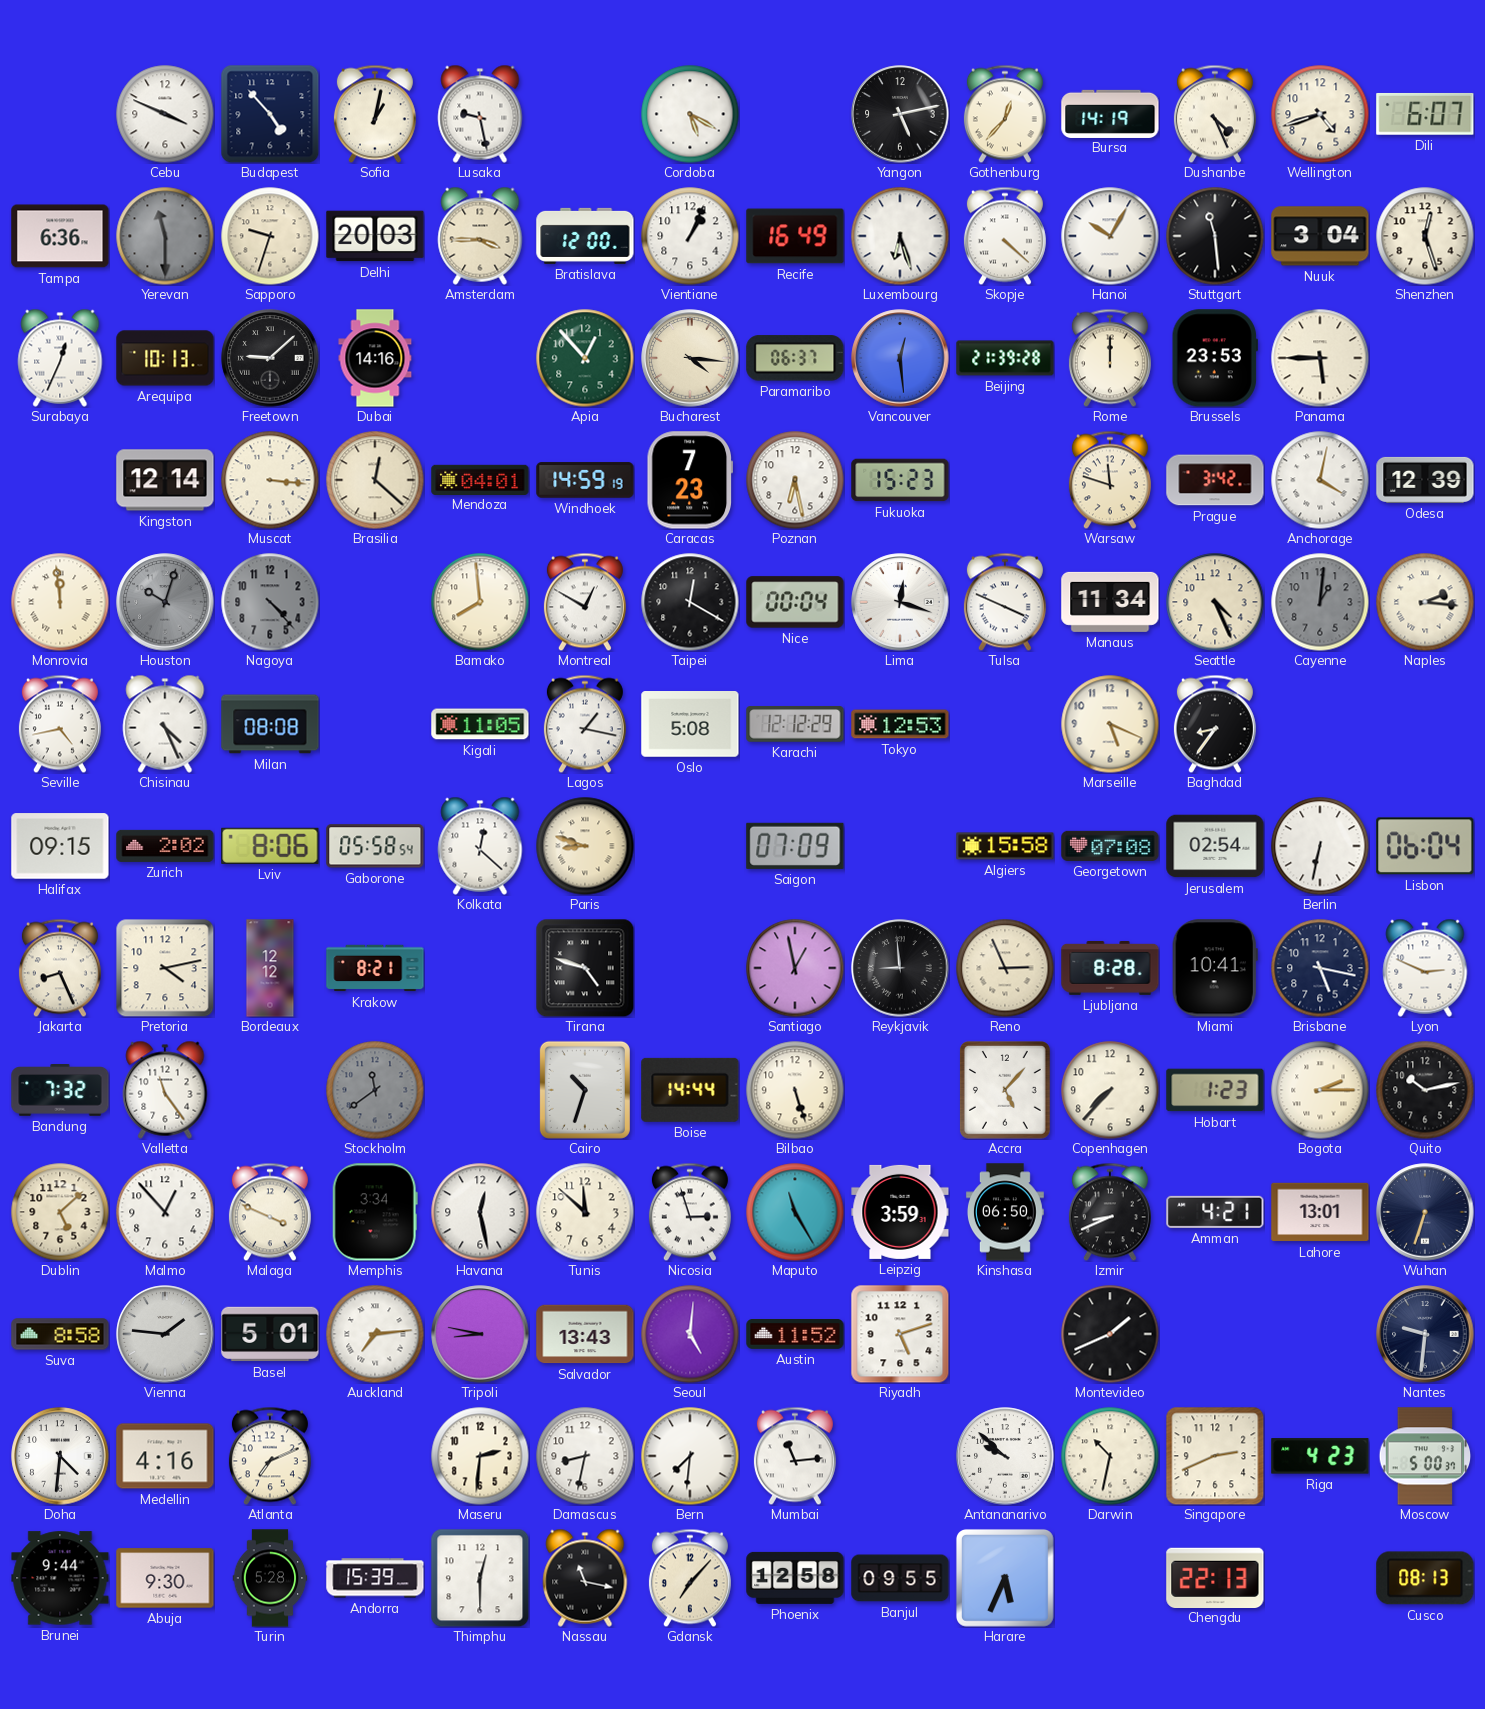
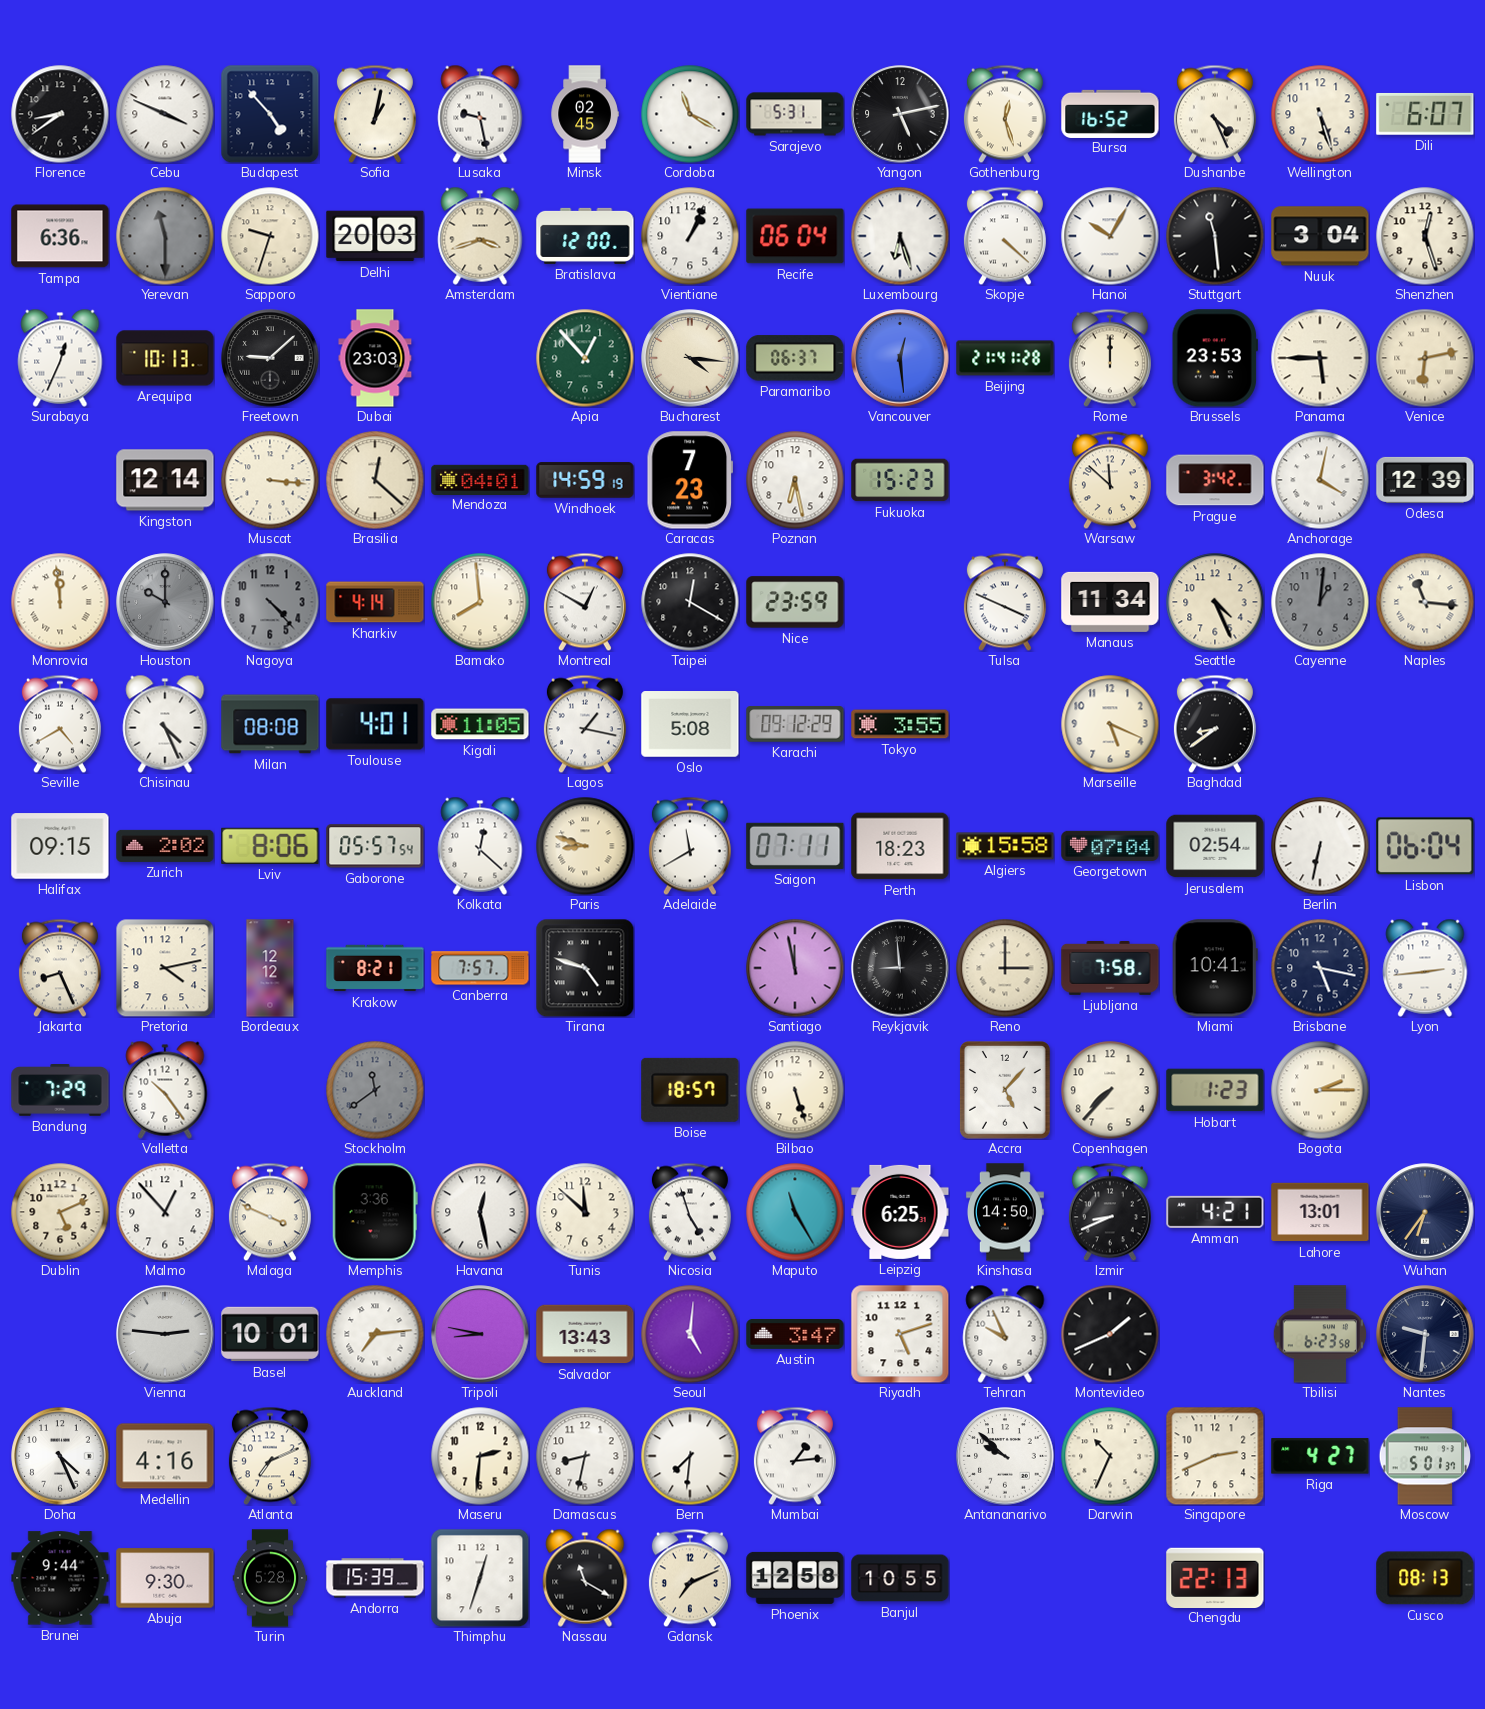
Florence: none -> 8:39 (60, 114)
Minsk: none -> 02:45 (585, 114)
Cordoba: 5:20 -> 11:20 (690, 114)
Sarajevo: none -> 5:31 (795, 114)
Gothenburg: 12:37 -> 12:27 (1005, 114)
Bursa: 14:19 -> 16:52 (1110, 113)
Wellington: 4:42 -> 5:27 (1320, 114)
Amsterdam: 3:45 -> 3:42 (480, 236)
Recife: 16:49 -> 06:04 (795, 236)
Dubai: 14:16 -> 23:03 (375, 358)
Beijing: 21:39 -> 21:41 (1005, 358)
Venice: none -> 6:13 (1425, 358)
Warsaw: 11:48 -> 11:52 (1110, 480)
Houston: 10:03 -> 10:00 (165, 602)
Kharkiv: none -> 4:14 (375, 602)
Nice: 00:04 -> 23:59 (795, 602)
Lima: 12:18 -> none (900, 602)
Naples: 2:16 -> 11:16 (1425, 602)
Seville: 4:43 -> 4:40 (60, 724)
Toulouse: none -> 4:01 (375, 724)
Karachi: 12:12 -> 09:12 (795, 724)
Tokyo: 12:53 -> 3:55 (900, 724)
Baghdad: 8:36 -> 8:39 (1215, 724)
Gaborone: 05:58 -> 05:57 (375, 846)
Adelaide: none -> 11:40 (690, 846)
Saigon: 07:09 -> 07:11 (795, 846)
Perth: none -> 18:23 (900, 846)
Georgetown: 07:08 -> 07:04 (1110, 846)
Canberra: none -> 7:57 (480, 968)
Santiago: 12:58 -> 11:58 (795, 968)
Reno: 2:56 -> 3:00 (1005, 968)
Ljubljana: 8:28 -> 7:58 (1110, 968)
Lyon: 2:49 -> 2:44 (1425, 968)
Bandung: 7:32 -> 7:29 (60, 1091)
Valletta: 11:24 -> 10:24 (165, 1090)
Cairo: 10:33 -> none (585, 1090)
Boise: 14:44 -> 18:57 (690, 1090)
Quito: 10:13 -> none (1425, 1090)
Dublin: 5:08 -> 5:11 (60, 1212)
Memphis: 3:34 -> 3:36 (375, 1212)
Nicosia: 2:57 -> 4:57 (690, 1212)
Leipzig: 3:59 -> 6:25 (900, 1212)
Kinshasa: 06:50 -> 14:50 (1005, 1212)
Wuhan: 6:33 -> 6:36 (1425, 1212)
Suva: 8:58 -> none (60, 1334)
Vienna: 1:46 -> 2:46 (165, 1334)
Basel: 5:01 -> 10:01 (270, 1334)
Austin: 11:52 -> 3:47 (795, 1335)
Tehran: none -> 9:56 (1005, 1334)
Tbilisi: none -> 6:23 (1319, 1334)
Doha: 4:31 -> 4:26 (60, 1456)
Mumbai: 11:14 -> 1:14 (795, 1456)
Darwin: 10:32 -> 10:34 (1110, 1456)
Riga: 4:23 -> 4:27 (1320, 1456)
Moscow: 5:00 -> 5:01 (1425, 1456)
Thimphu: 12:30 -> 12:33 (480, 1578)
Nassau: 11:17 -> 11:20 (585, 1578)
Gdansk: 7:07 -> 7:11 (690, 1578)
Banjul: 09:55 -> 10:55 (900, 1578)
Harare: 5:34 -> none (1005, 1578)
